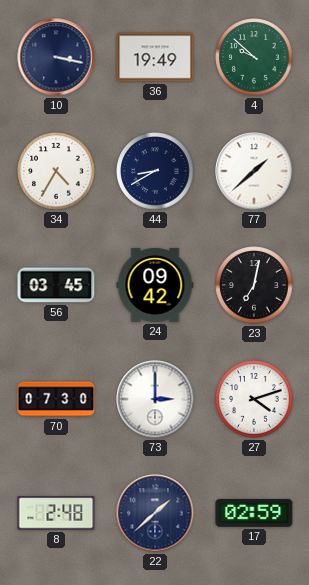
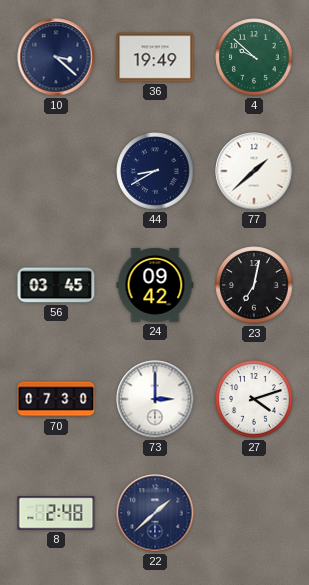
10: 3:17 -> 3:22 (56, 57)
34: 4:35 -> none (56, 171)
17: 02:59 -> none (254, 513)
